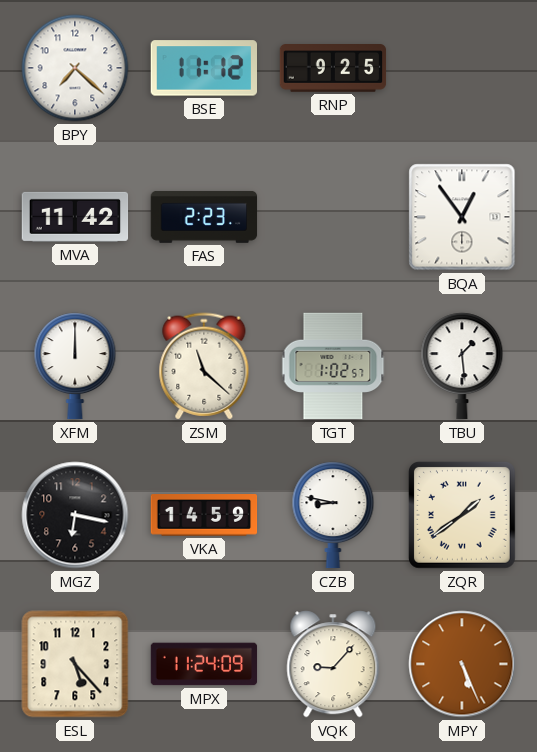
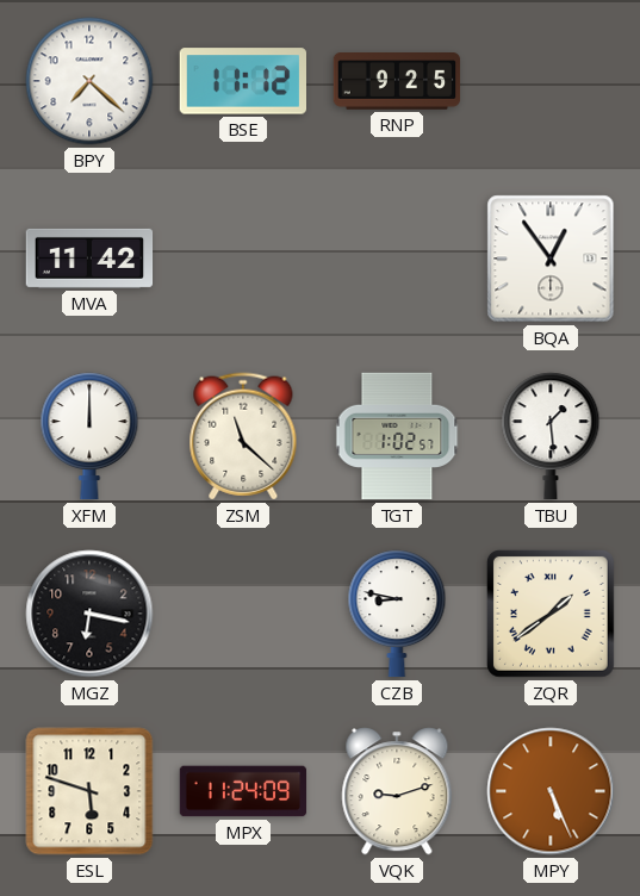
FAS: 2:23 -> none (204, 217)
VKA: 14:59 -> none (204, 516)
ESL: 5:23 -> 5:48 (89, 791)
VQK: 9:07 -> 9:12 (397, 791)
